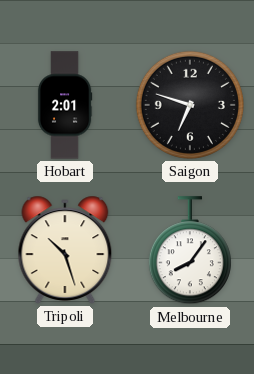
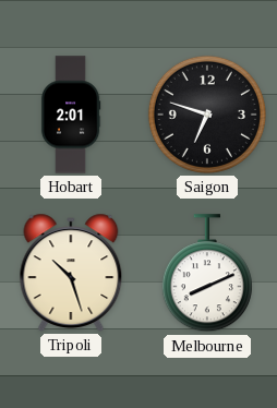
Melbourne: 8:06 -> 8:11 (207, 274)
